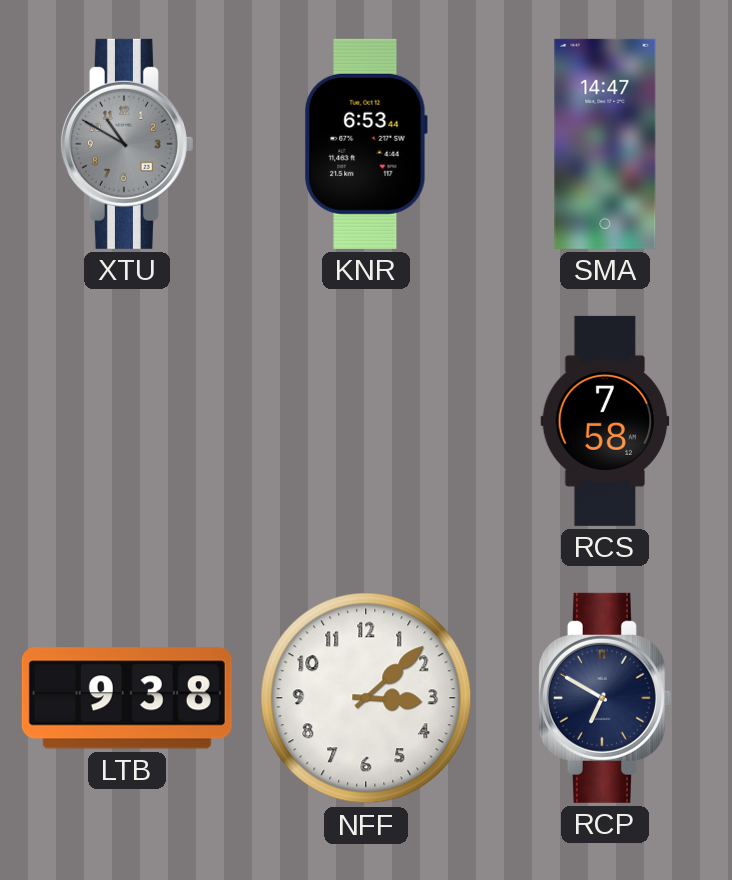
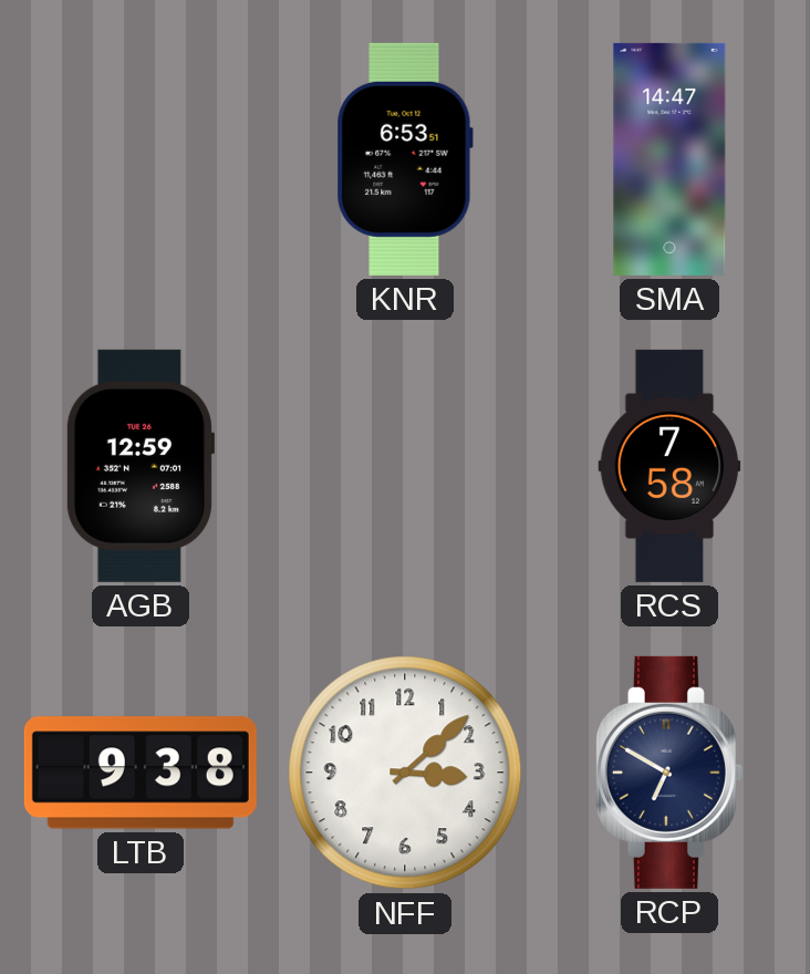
XTU: 10:50 -> none (126, 144)
KNR: 6:53:44 -> 6:53:51 (405, 159)
AGB: none -> 12:59 (139, 466)
